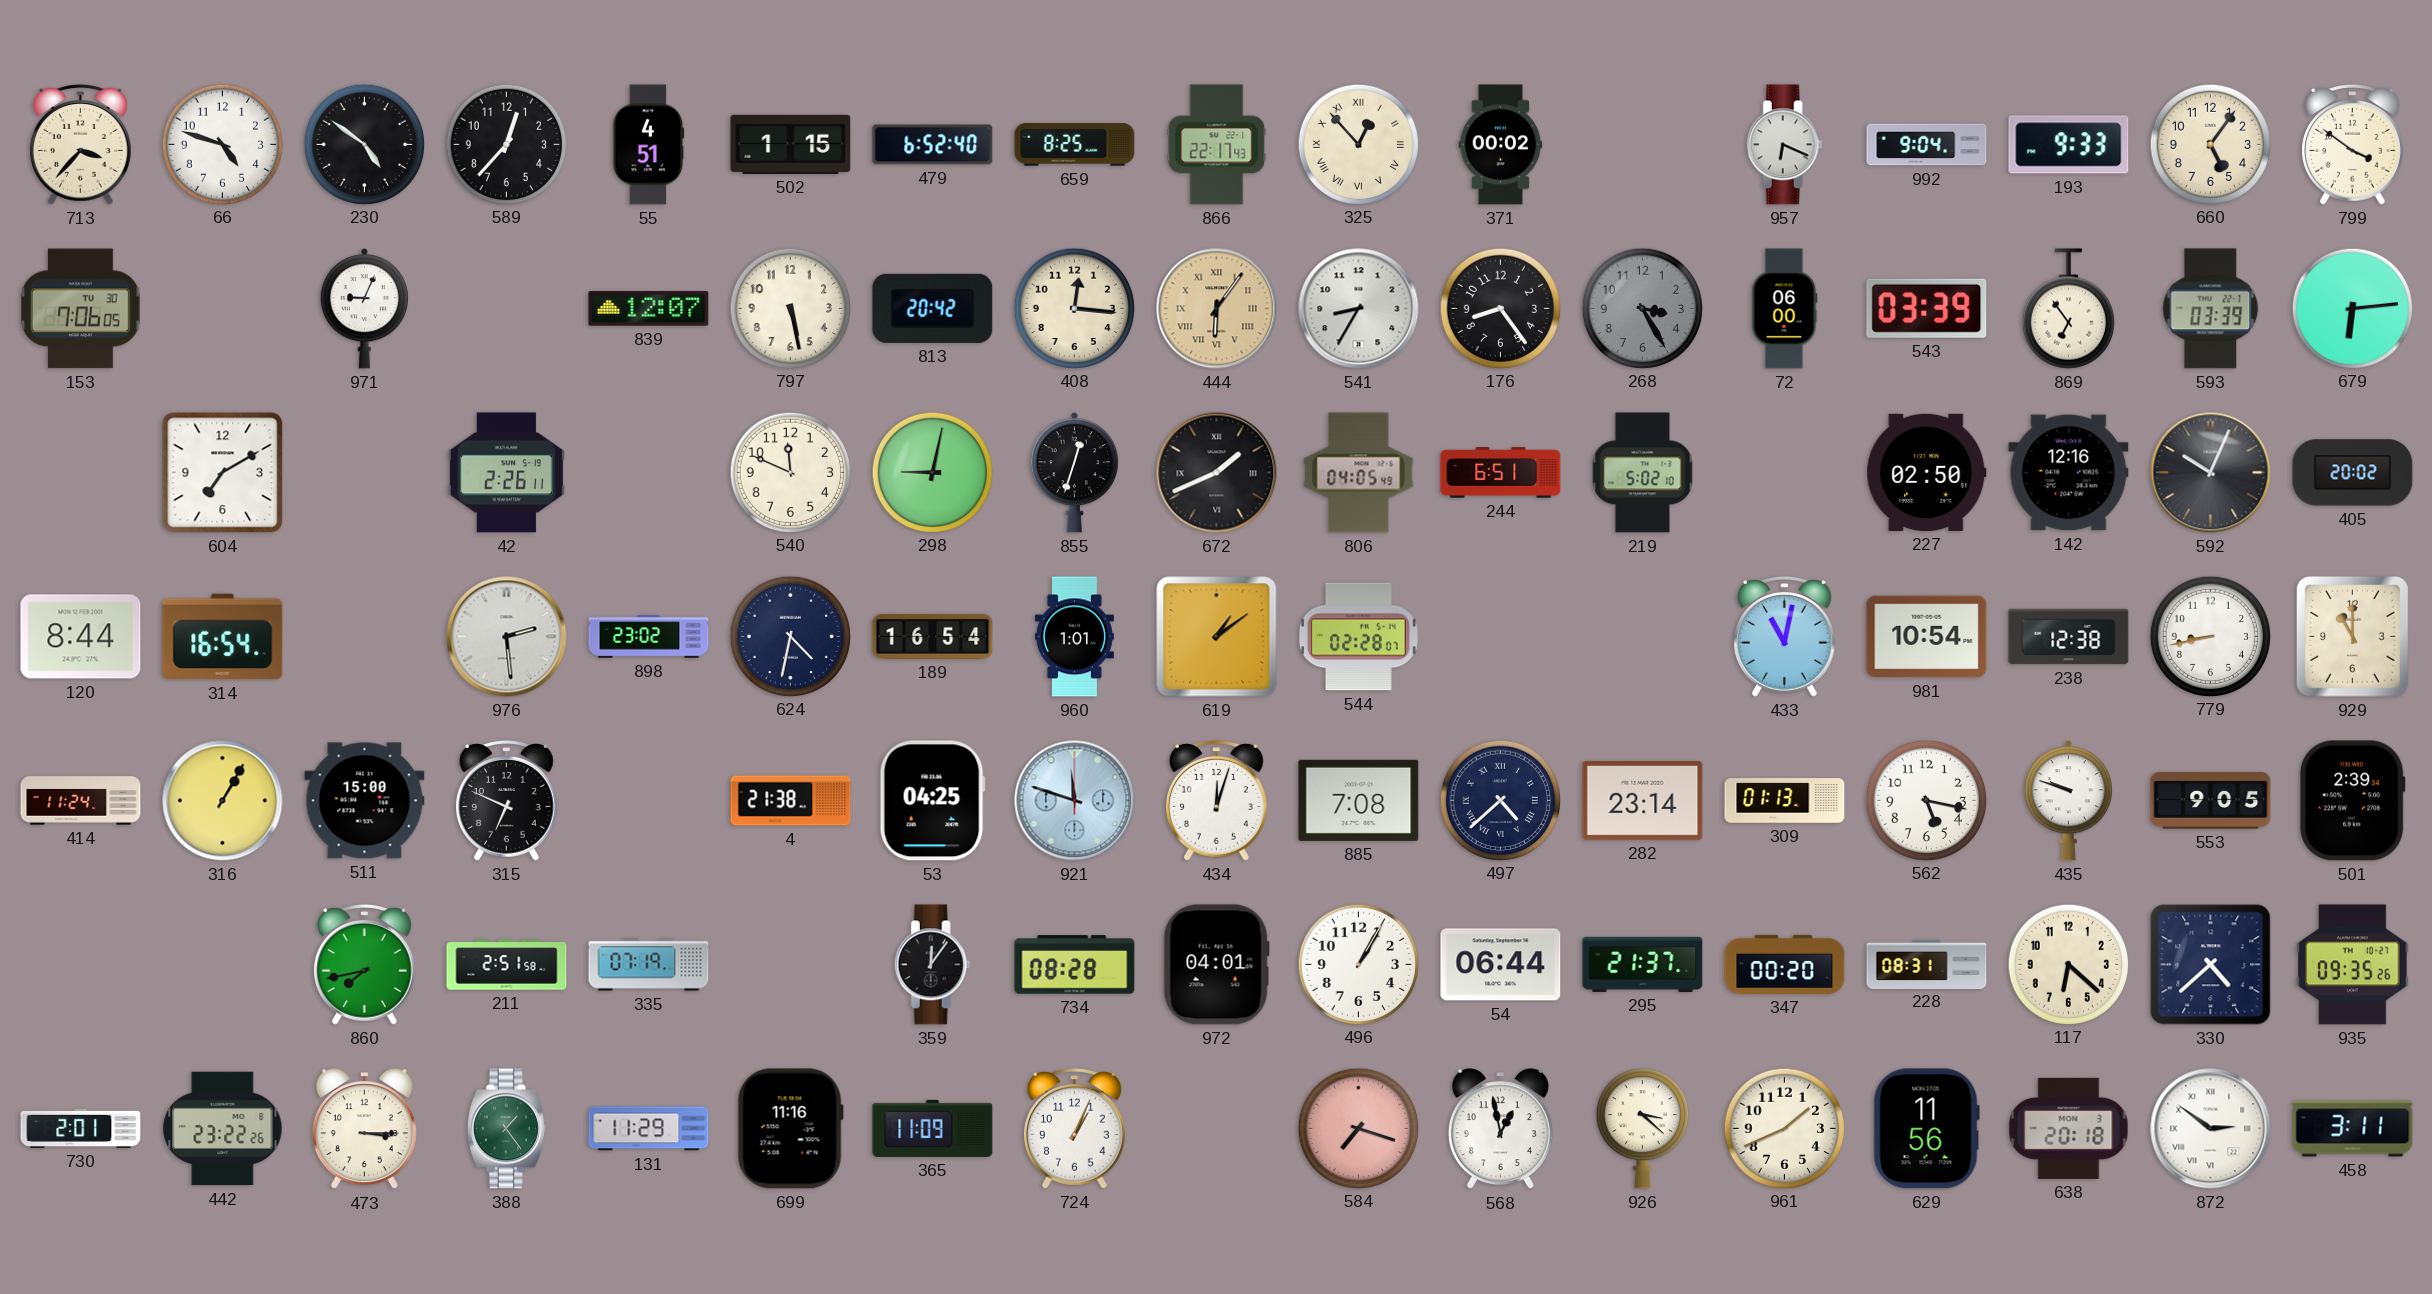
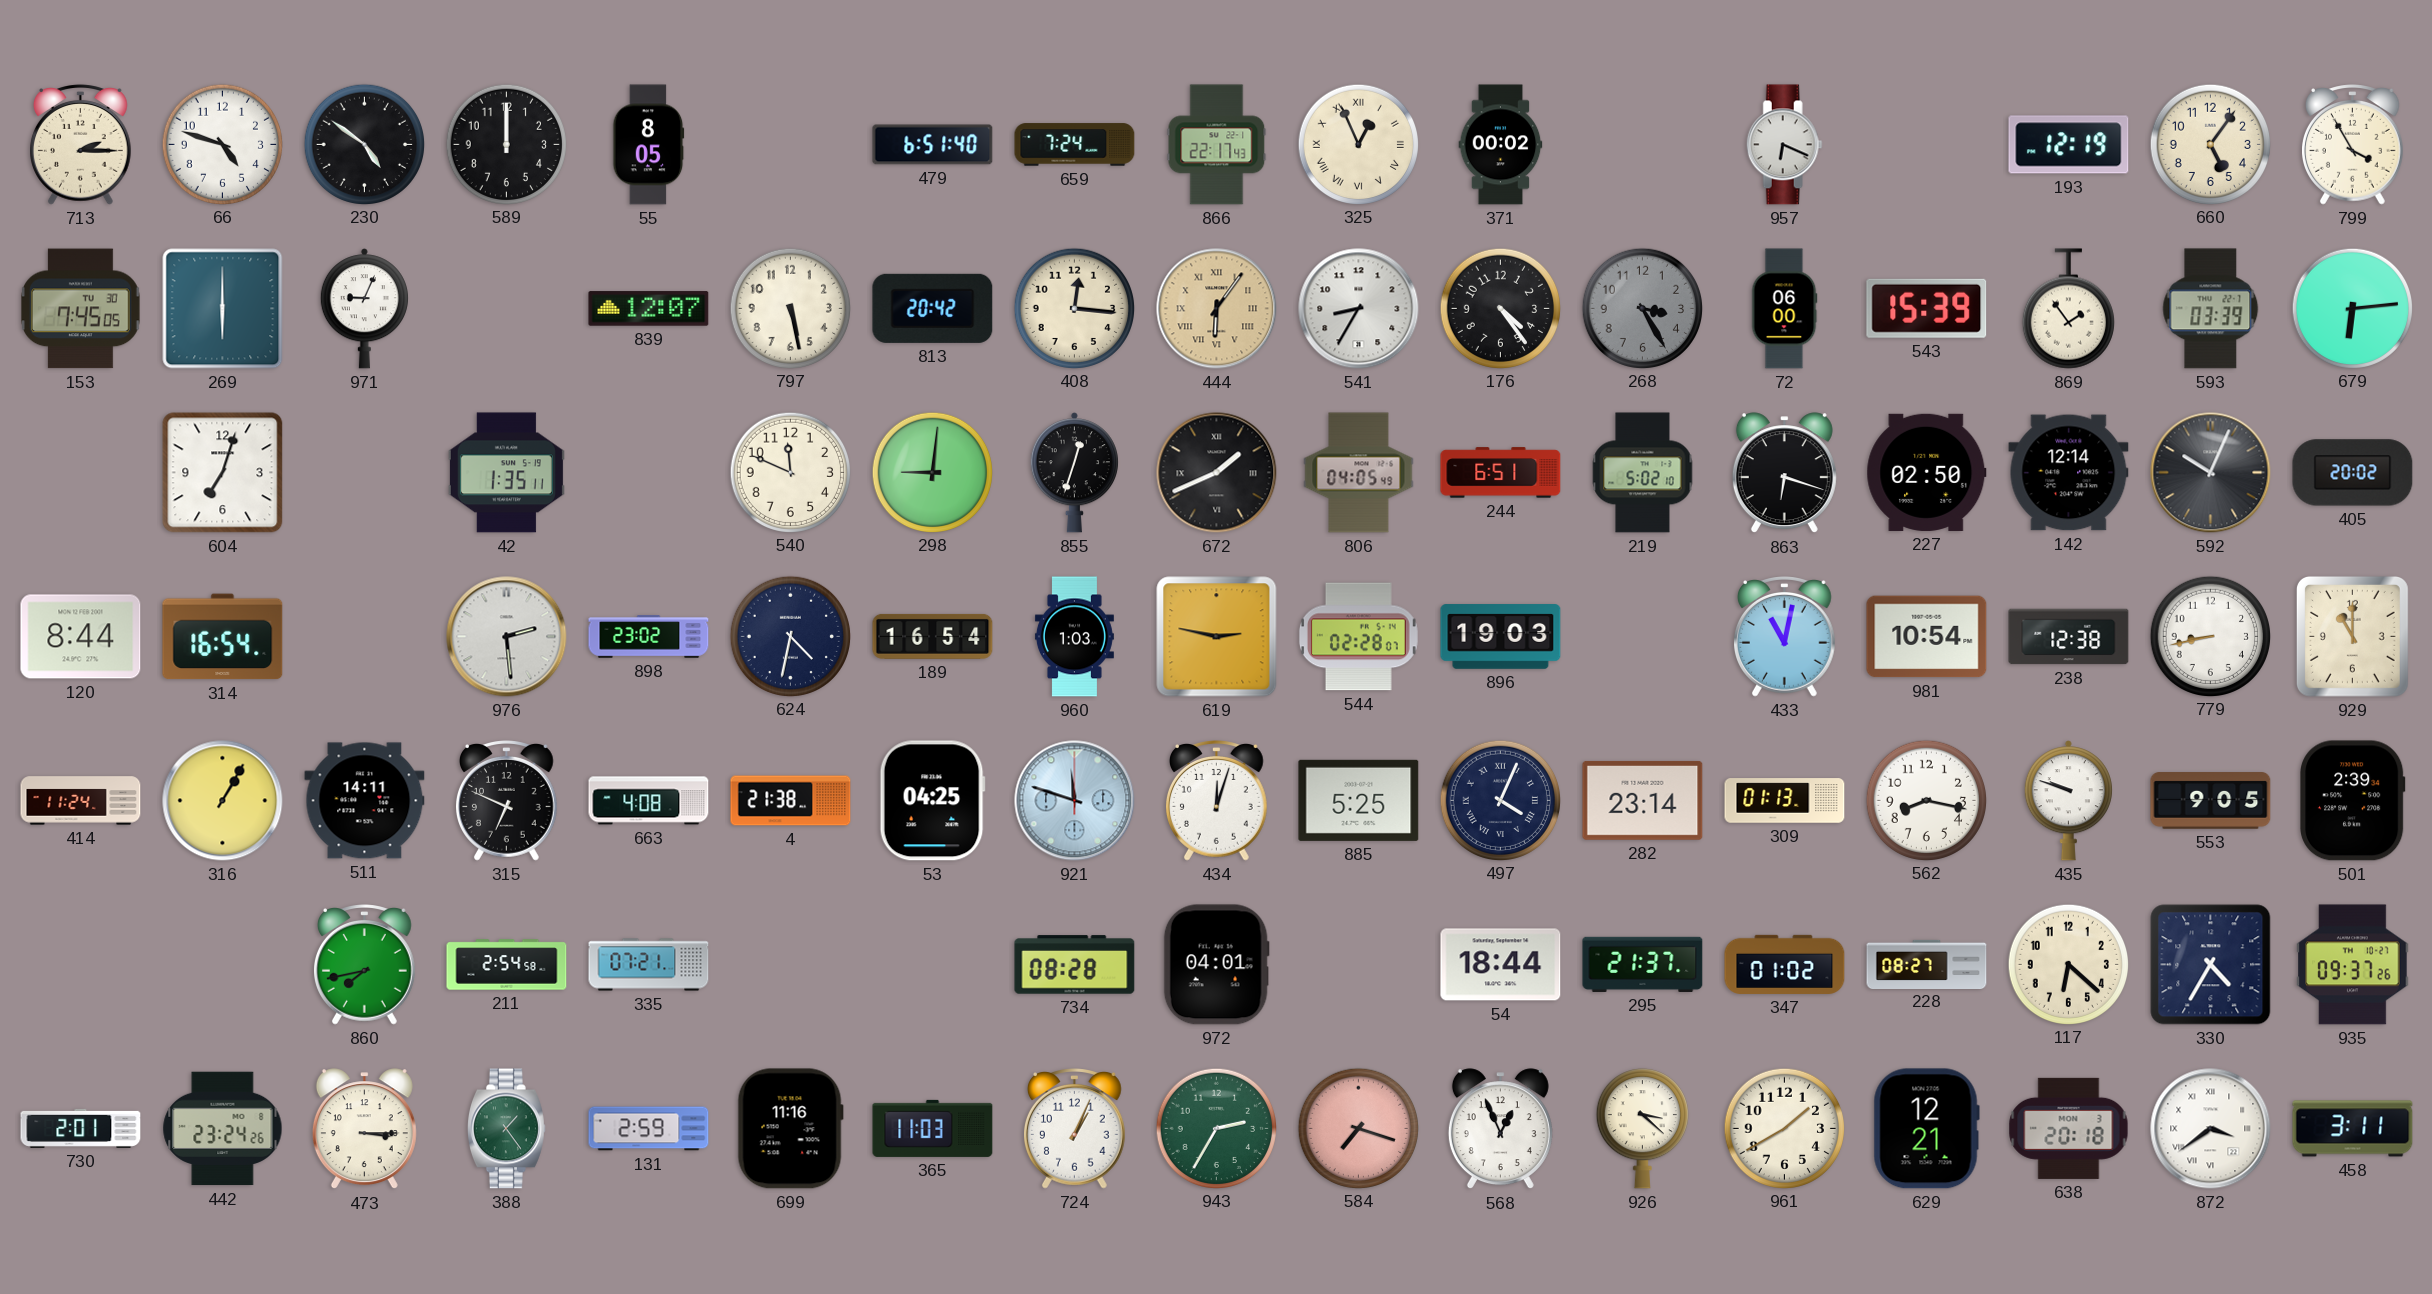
713: 3:37 -> 2:15 (81, 145)
589: 12:37 -> 12:00 (506, 144)
55: 4:51 -> 8:05 (649, 145)
502: 1:15 -> none (791, 144)
479: 6:52 -> 6:51 (933, 145)
659: 8:25 -> 7:24 (1075, 145)
325: 12:53 -> 12:56 (1358, 144)
992: 9:04 -> none (1927, 145)
193: 9:33 -> 12:19 (2069, 145)
799: 3:51 -> 3:55 (2353, 145)
153: 7:06 -> 7:45 (80, 309)
269: none -> 6:00 (223, 309)
176: 8:24 -> 4:24 (1500, 308)
543: 03:39 -> 15:39 (1927, 308)
869: 6:54 -> 1:54 (2068, 309)
604: 7:10 -> 7:03 (223, 473)
42: 2:26 -> 1:35 (506, 473)
298: 9:02 -> 9:01 (932, 472)
863: none -> 6:18 (1784, 473)
142: 12:16 -> 12:14 (2069, 473)
960: 1:01 -> 1:03 (1074, 637)
619: 1:09 -> 2:47 (1217, 637)
896: none -> 19:03 (1501, 637)
511: 15:00 -> 14:11 (365, 801)
663: none -> 4:08 (649, 801)
885: 7:08 -> 5:25 (1359, 800)
497: 4:38 -> 4:04 (1500, 800)
562: 5:17 -> 8:17 (1926, 800)
211: 2:51 -> 2:54 (507, 965)
335: 07:19 -> 07:21 (649, 965)
359: 12:06 -> none (932, 965)
496: 1:05 -> none (1358, 964)
54: 06:44 -> 18:44 (1501, 965)
347: 00:20 -> 01:02 (1785, 964)
228: 08:31 -> 08:27 (1927, 964)
330: 4:38 -> 4:35 (2211, 965)
935: 09:35 -> 09:37 (2353, 965)
442: 23:22 -> 23:24 (223, 1129)
131: 11:29 -> 2:59 (649, 1129)
365: 11:09 -> 11:03 (933, 1128)
943: none -> 2:35 (1216, 1128)
568: 12:58 -> 12:56 (1500, 1129)
961: 1:41 -> 1:40 (1784, 1128)
629: 11:56 -> 12:21 (1926, 1129)
872: 2:51 -> 3:39 (2211, 1129)
